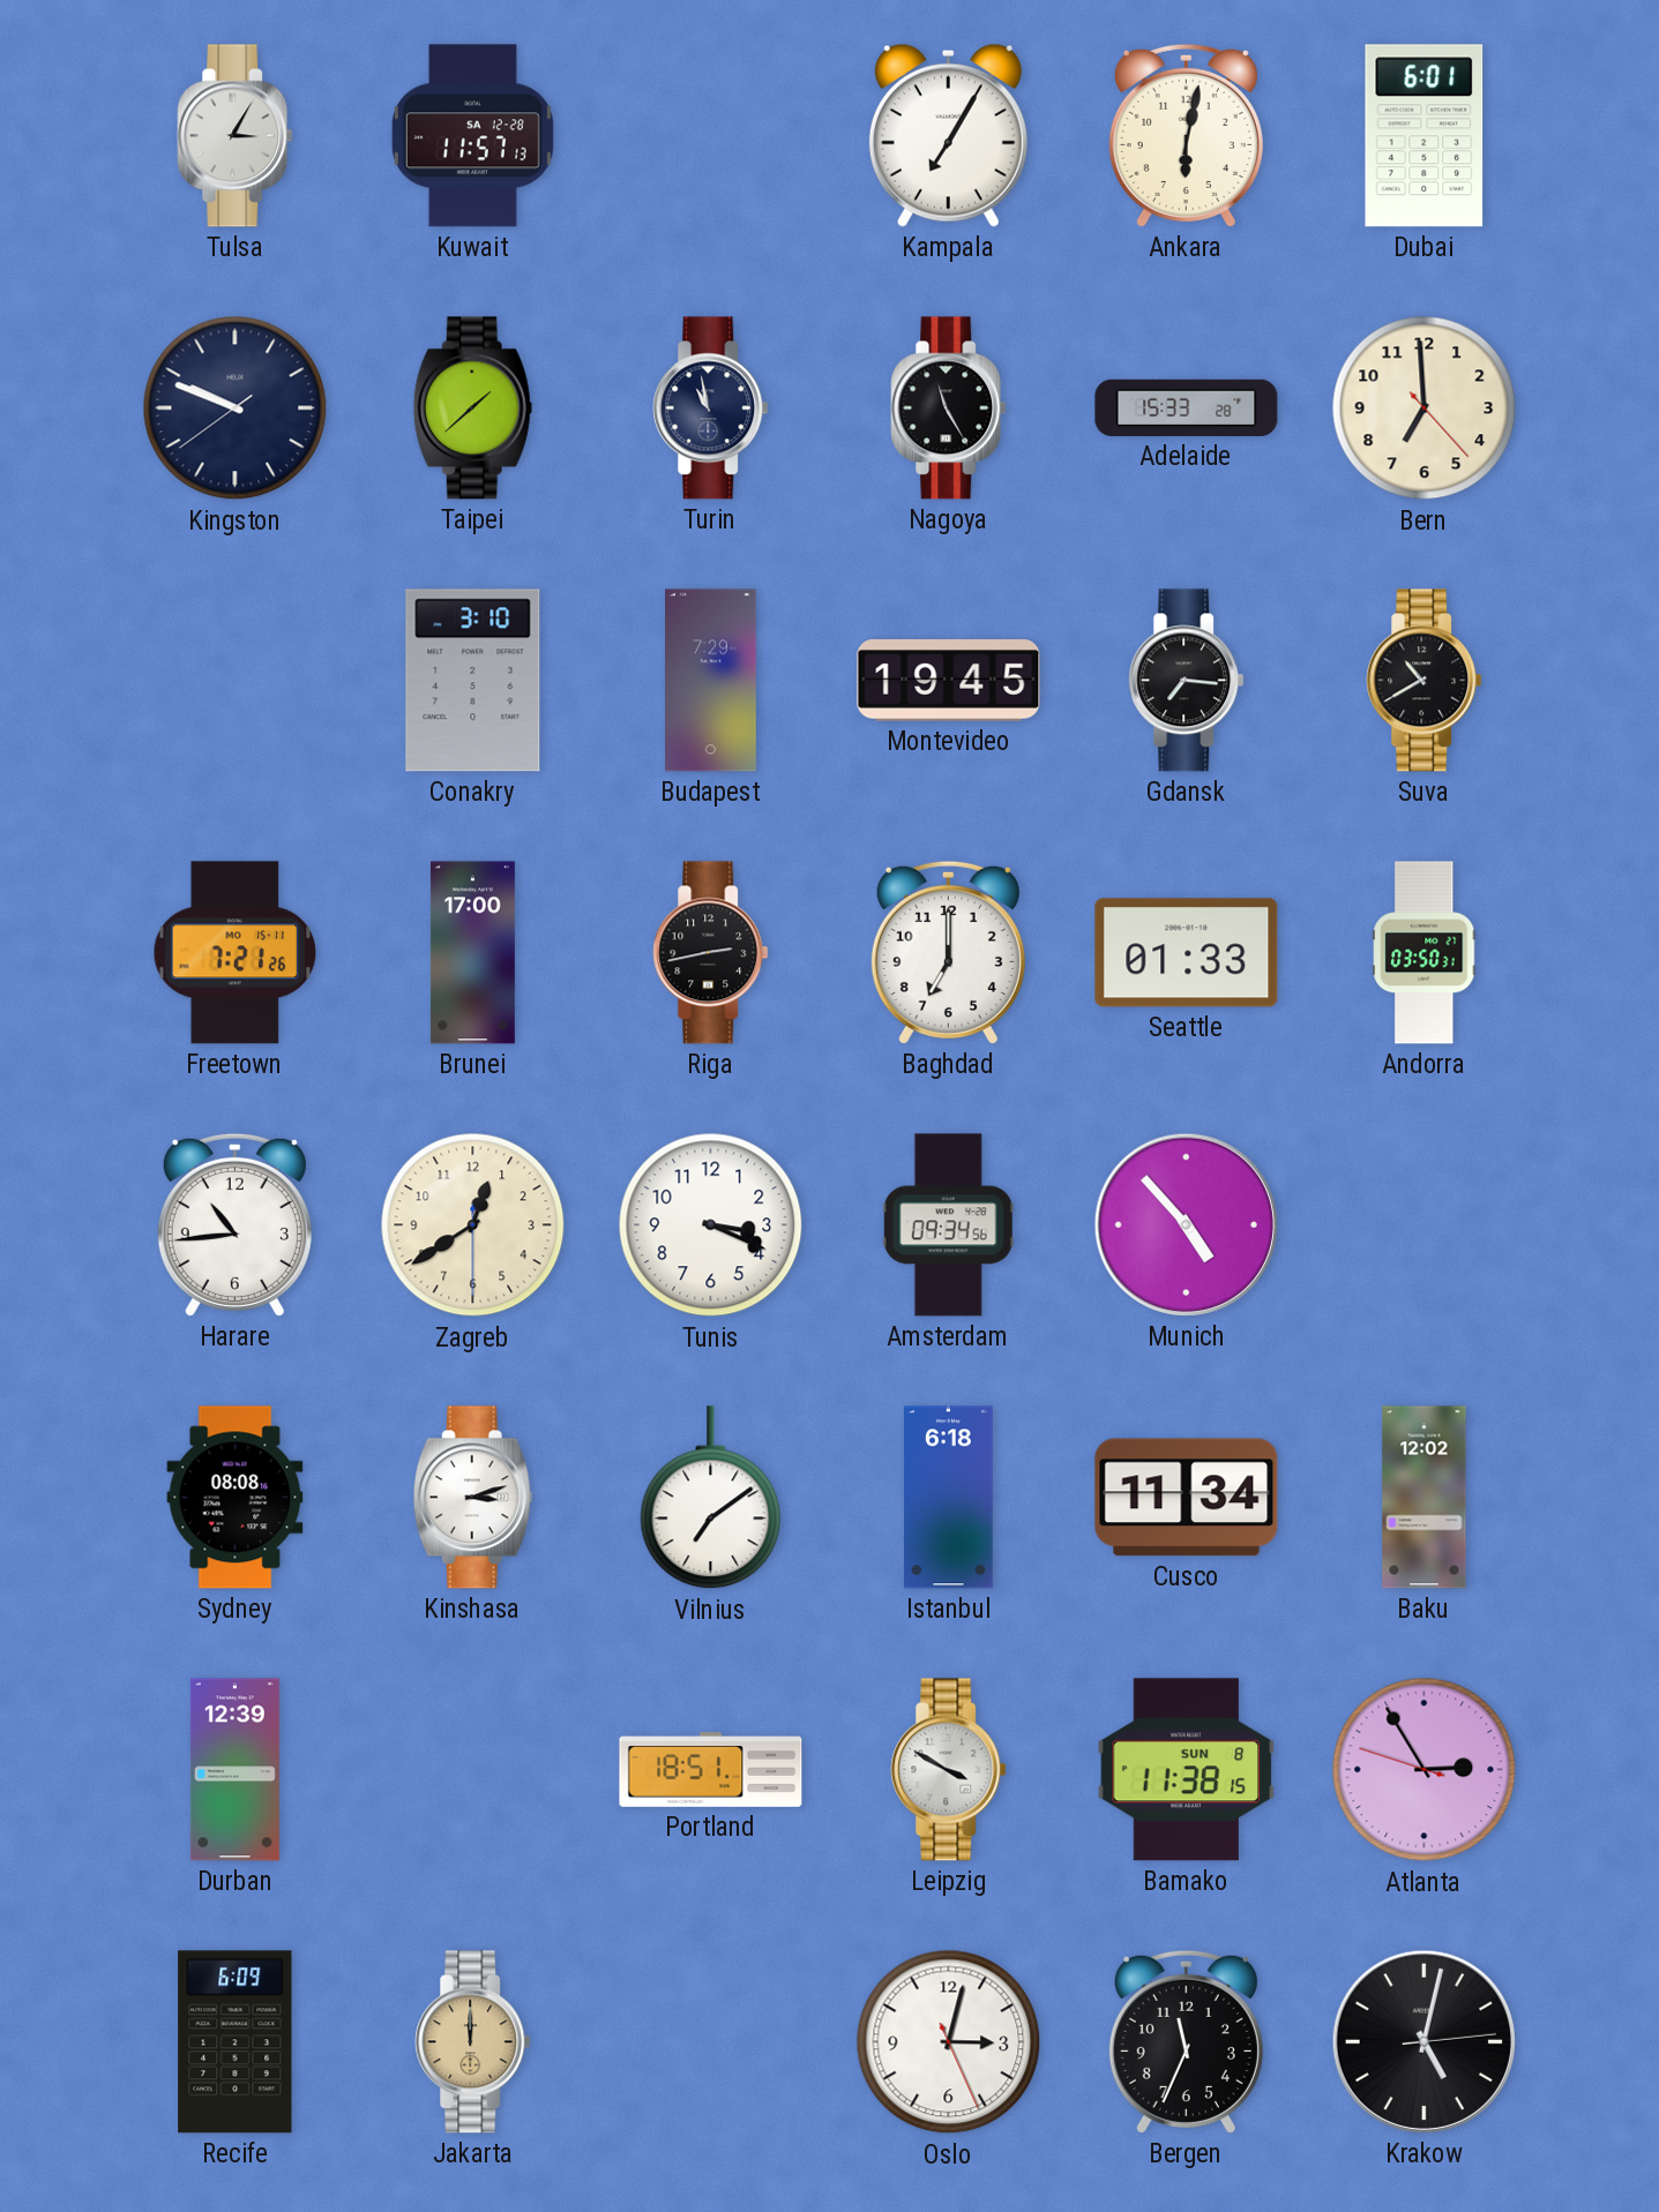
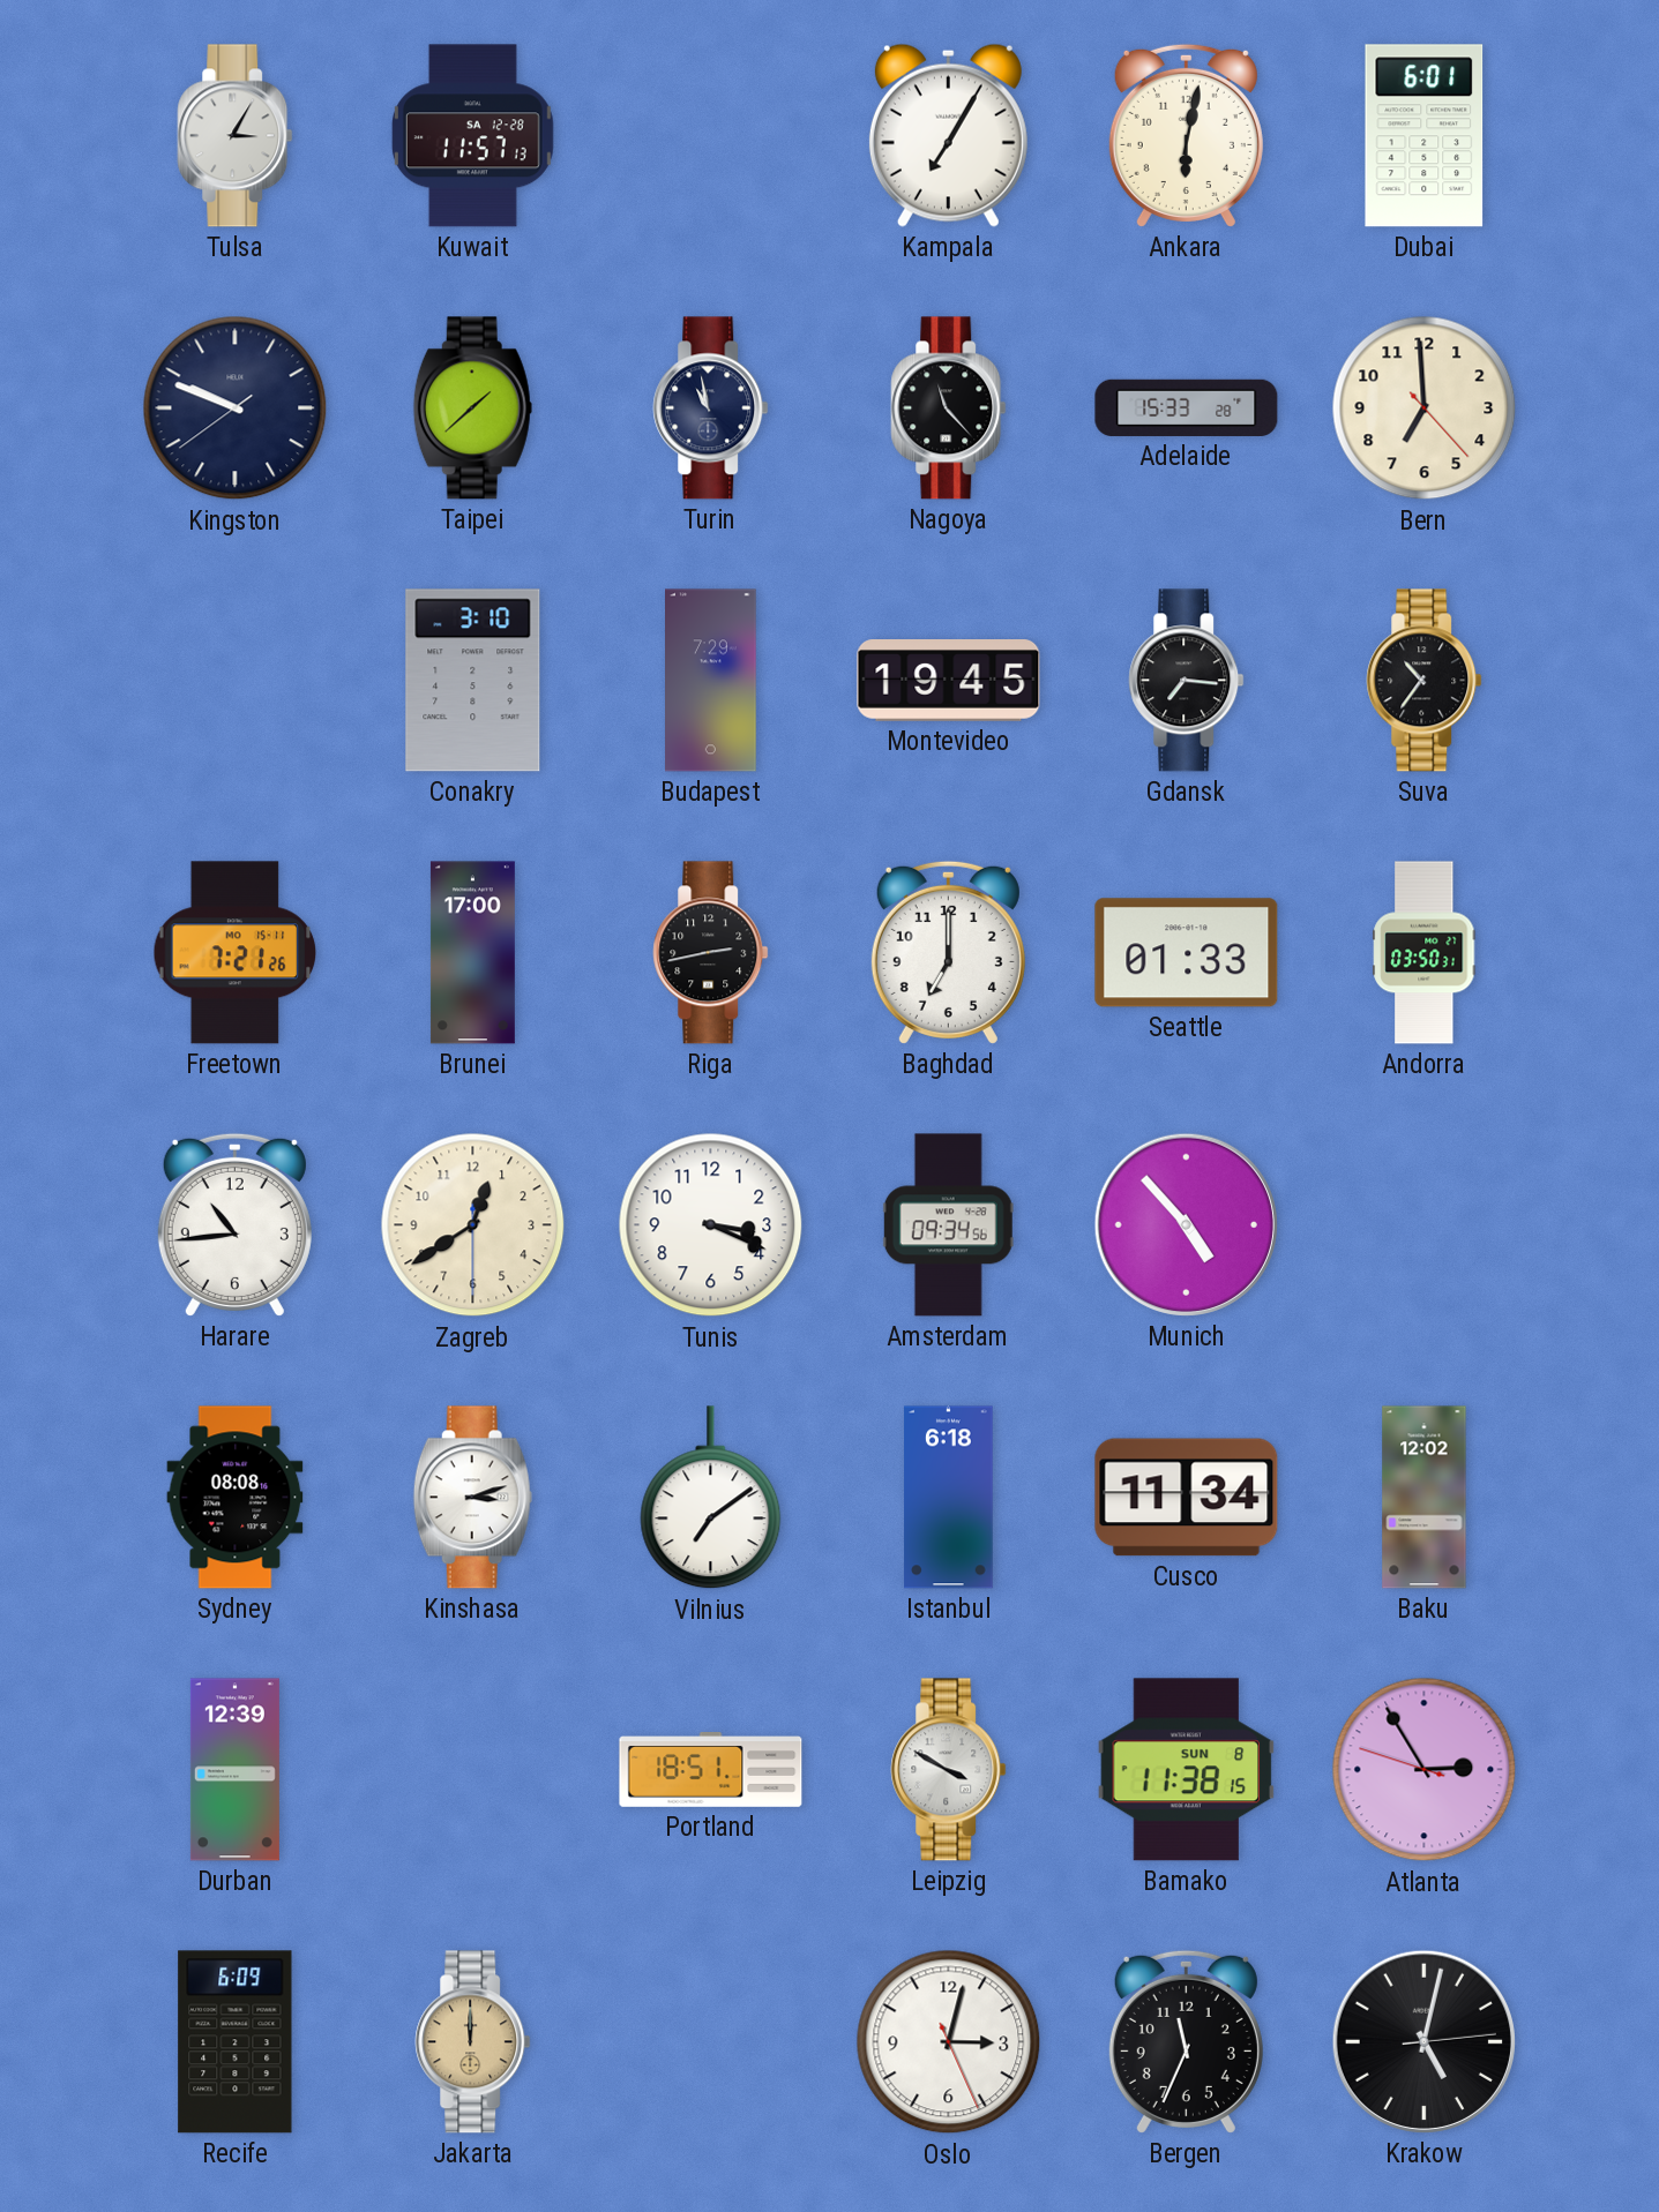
Nagoya: 11:25 -> 11:23 (949, 408)
Suva: 10:40 -> 10:36 (1425, 681)
